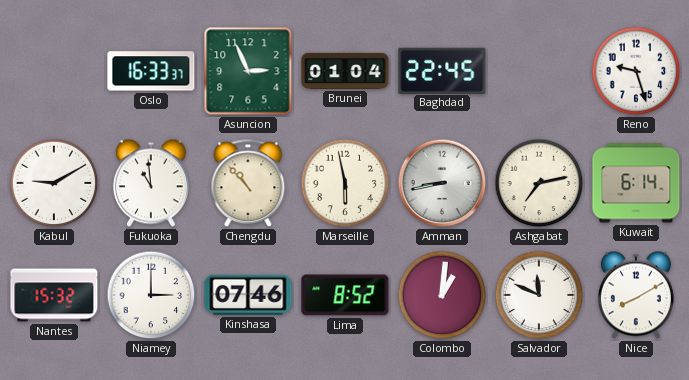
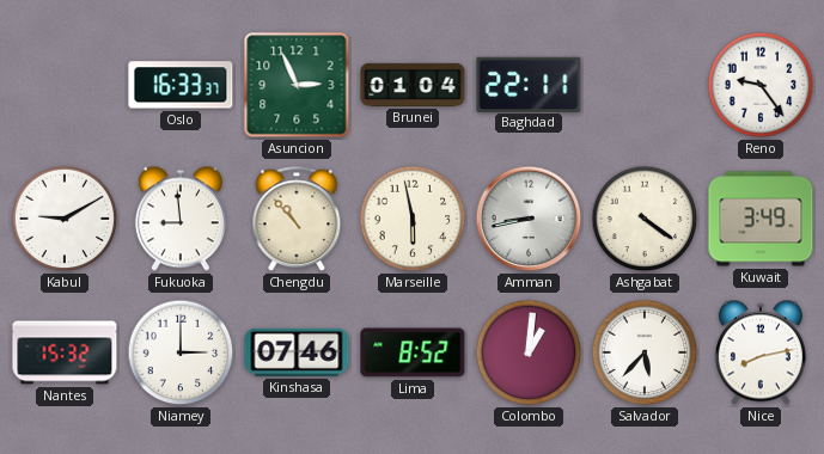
Baghdad: 22:45 -> 22:11 (529, 84)
Reno: 9:27 -> 9:24 (761, 85)
Fukuoka: 10:59 -> 8:59 (181, 219)
Ashgabat: 7:13 -> 4:21 (645, 219)
Kuwait: 6:14 -> 3:49 (761, 219)
Salvador: 11:49 -> 5:37 (645, 352)
Nice: 8:10 -> 8:13 (761, 352)
